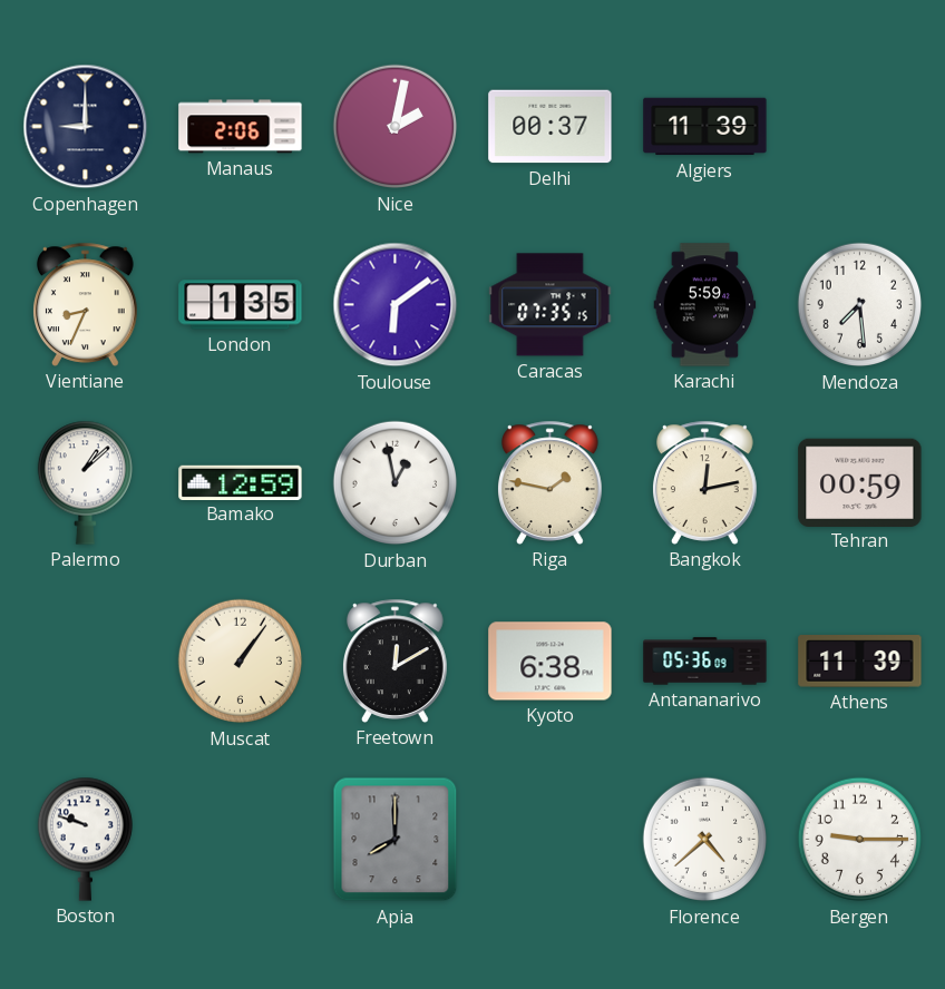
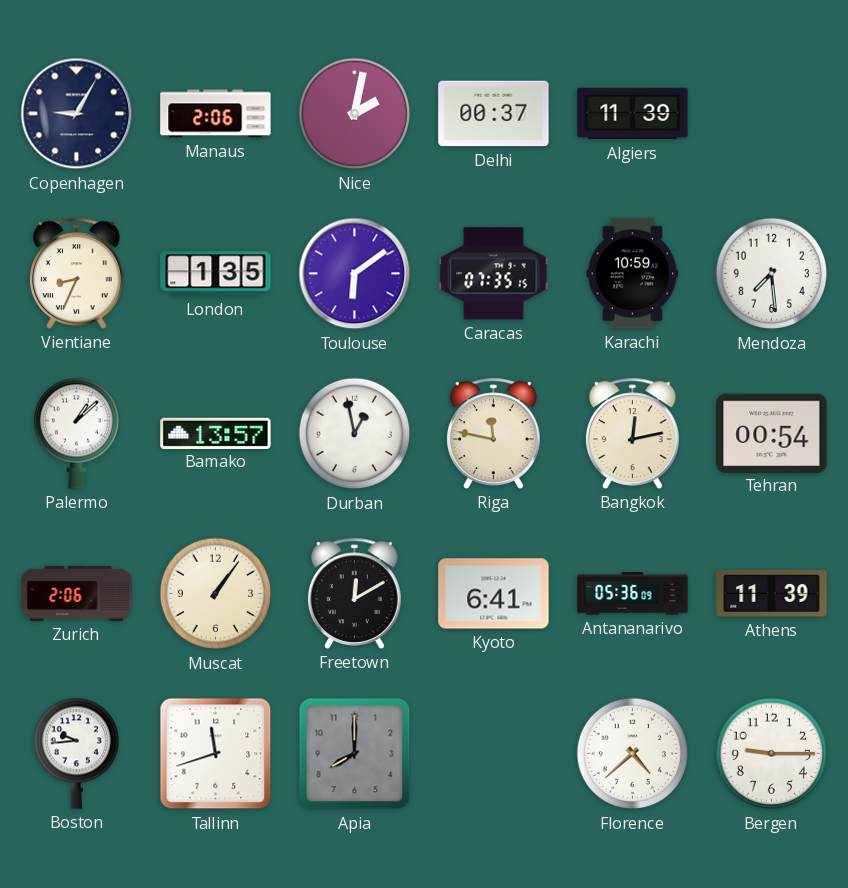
Copenhagen: 9:00 -> 9:05 (77, 114)
Karachi: 5:59 -> 10:59 (633, 274)
Bamako: 12:59 -> 13:57 (216, 433)
Riga: 1:47 -> 11:47 (494, 433)
Tehran: 00:59 -> 00:54 (772, 433)
Zurich: none -> 2:06 (77, 593)
Kyoto: 6:38 -> 6:41 (494, 594)
Boston: 9:48 -> 9:44 (76, 753)
Tallinn: none -> 11:42 (216, 754)
